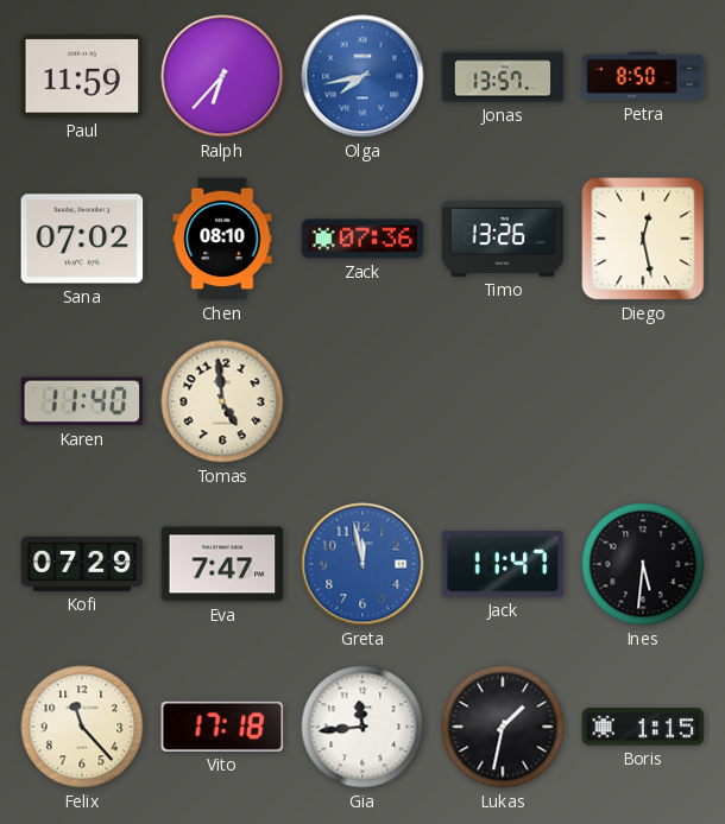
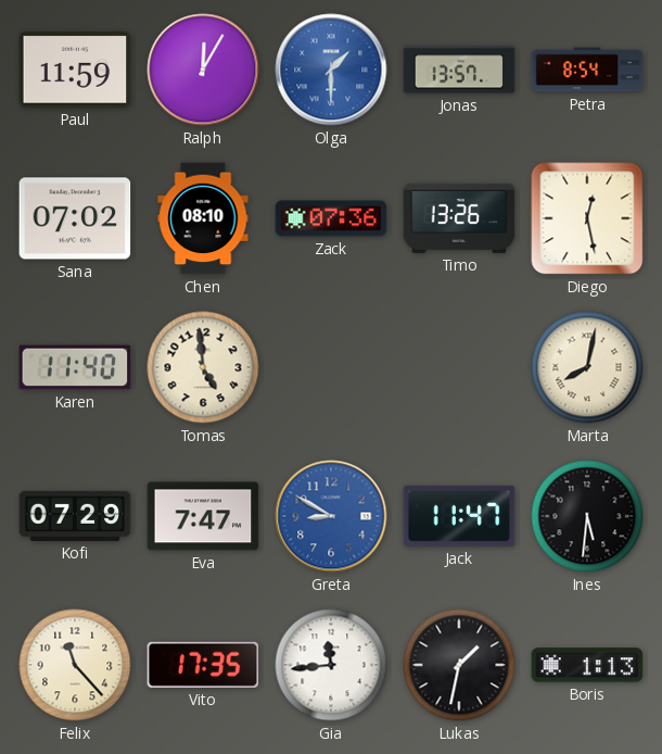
Ralph: 6:37 -> 12:05 (203, 70)
Olga: 7:43 -> 1:30 (331, 70)
Petra: 8:50 -> 8:54 (587, 70)
Marta: none -> 8:02 (587, 367)
Greta: 11:58 -> 8:50 (331, 516)
Vito: 17:18 -> 17:35 (203, 665)
Boris: 1:15 -> 1:13 (587, 665)
